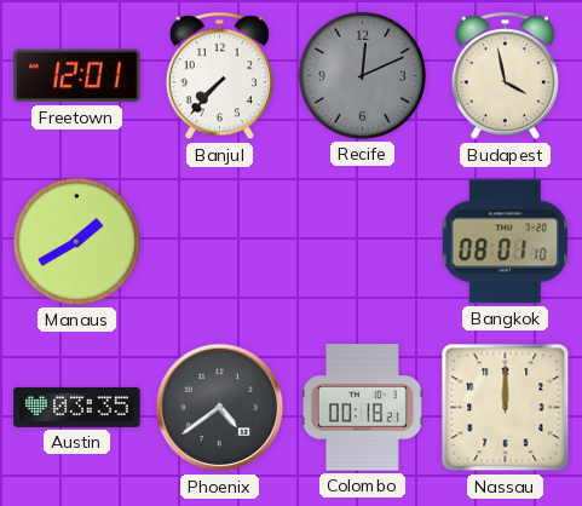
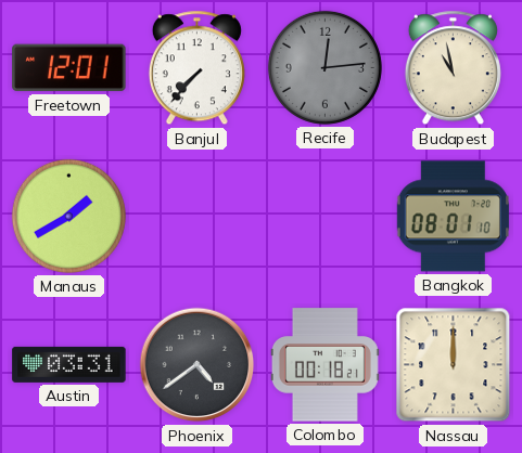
Recife: 12:11 -> 12:14 (324, 67)
Budapest: 3:58 -> 10:58 (453, 68)
Austin: 03:35 -> 03:31 (69, 364)
